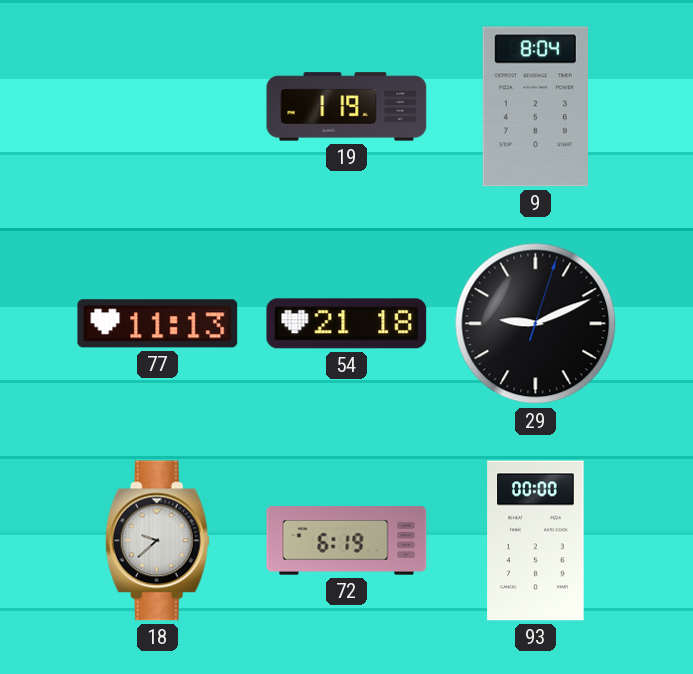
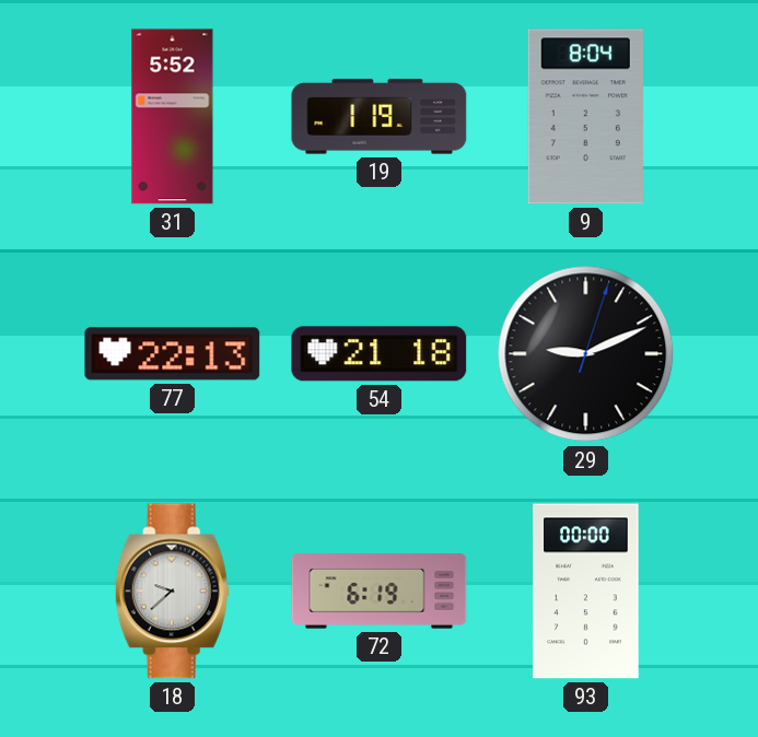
31: none -> 5:52 (173, 117)
77: 11:13 -> 22:13 (173, 354)
